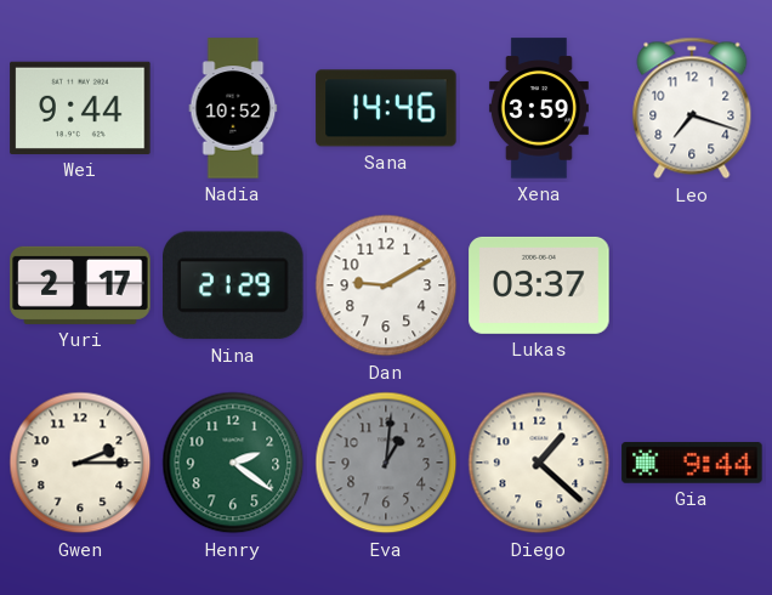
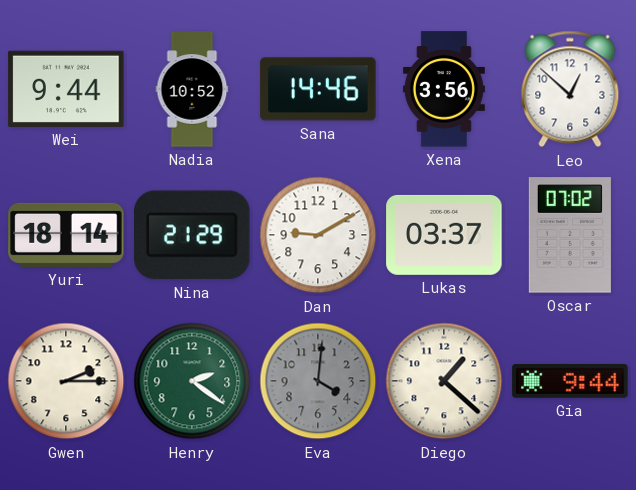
Xena: 3:59 -> 3:56 (444, 89)
Leo: 7:18 -> 12:52 (570, 89)
Yuri: 2:17 -> 18:14 (66, 235)
Oscar: none -> 07:02 (570, 235)
Eva: 1:01 -> 4:01 (318, 381)
